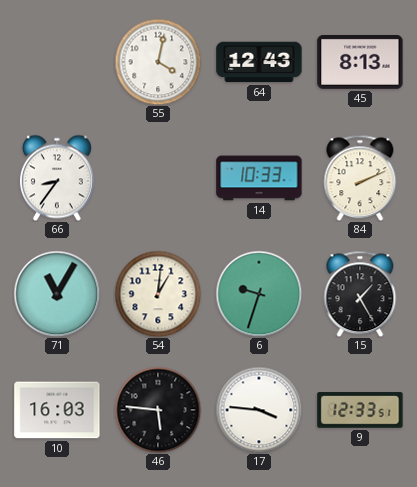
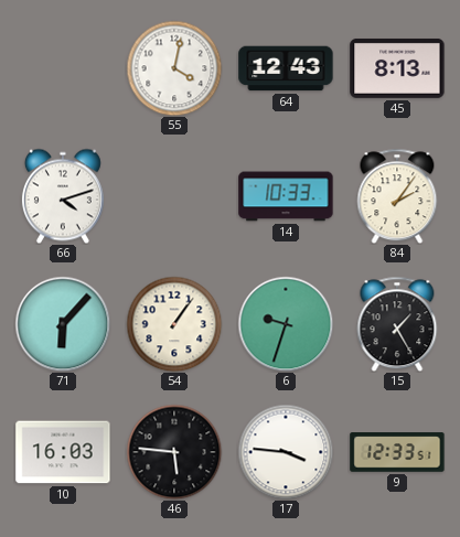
66: 8:36 -> 4:12 (63, 196)
84: 2:11 -> 2:06 (397, 196)
71: 11:05 -> 6:07 (63, 324)
54: 1:01 -> 1:06 (174, 324)
